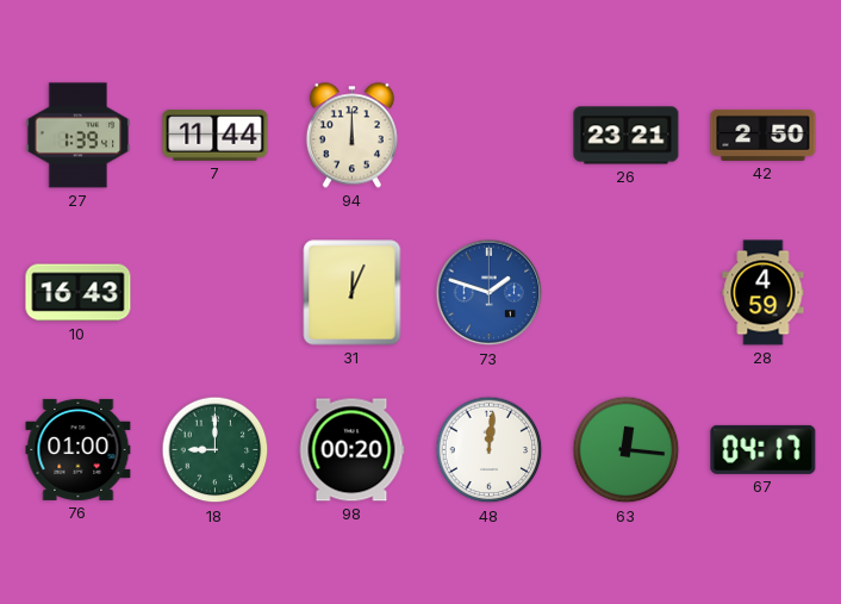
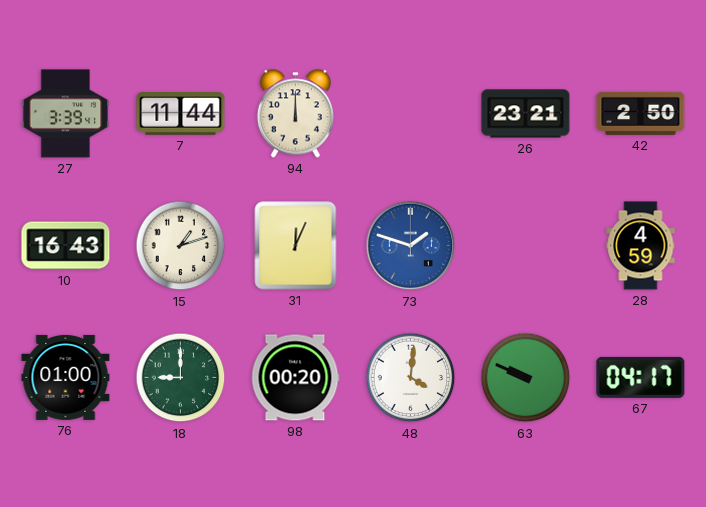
27: 1:39 -> 3:39 (66, 114)
15: none -> 1:12 (181, 246)
48: 12:01 -> 4:01 (411, 378)
63: 12:16 -> 9:49 (526, 378)
